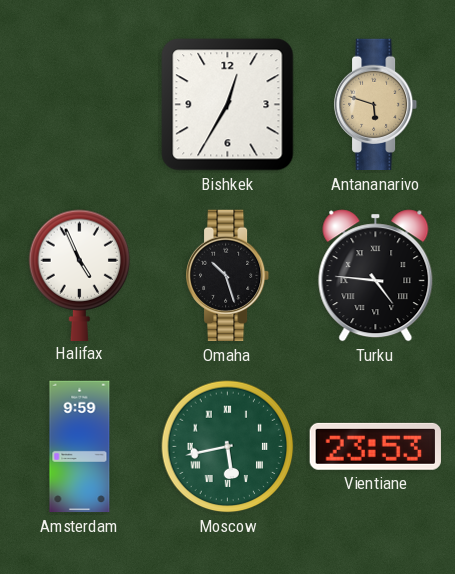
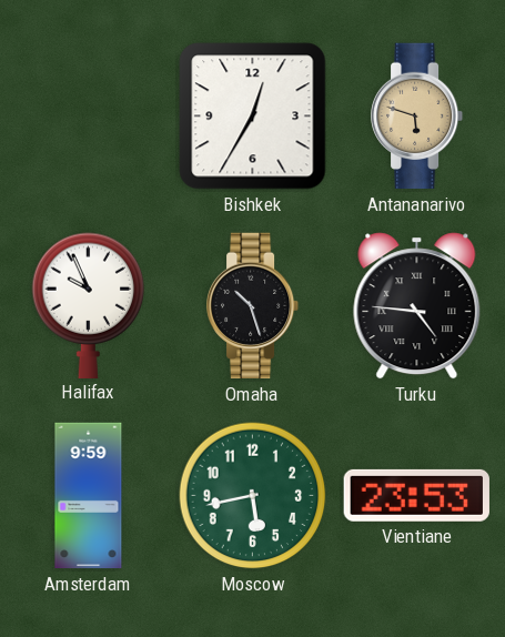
Halifax: 4:56 -> 9:56 (89, 305)
Moscow numerals: Roman -> Arabic (253, 496)
